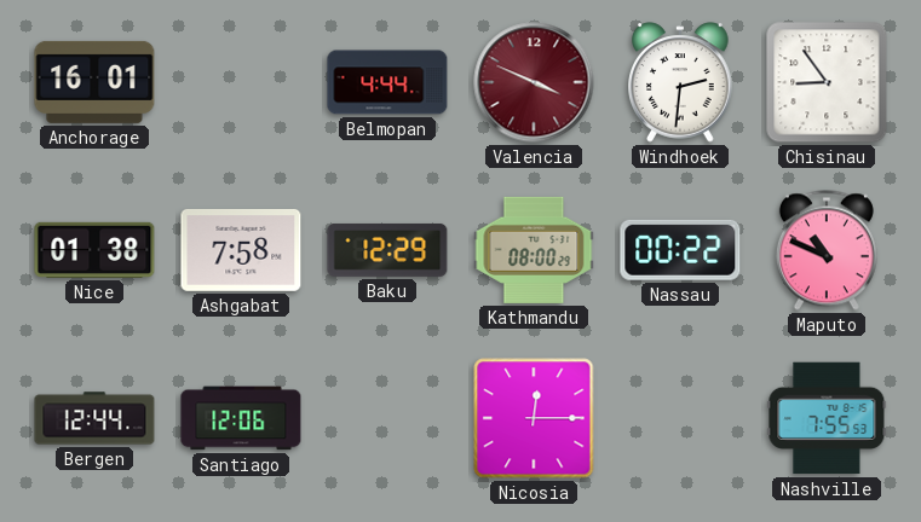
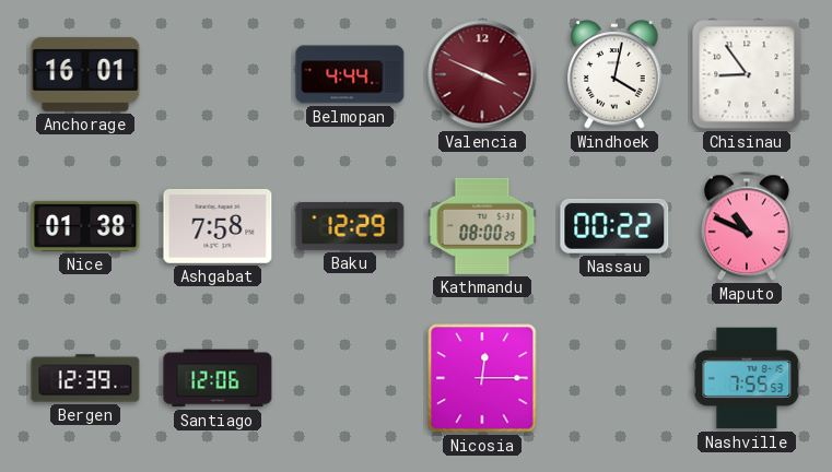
Windhoek: 2:31 -> 4:02 (614, 74)
Bergen: 12:44 -> 12:39 (85, 378)
